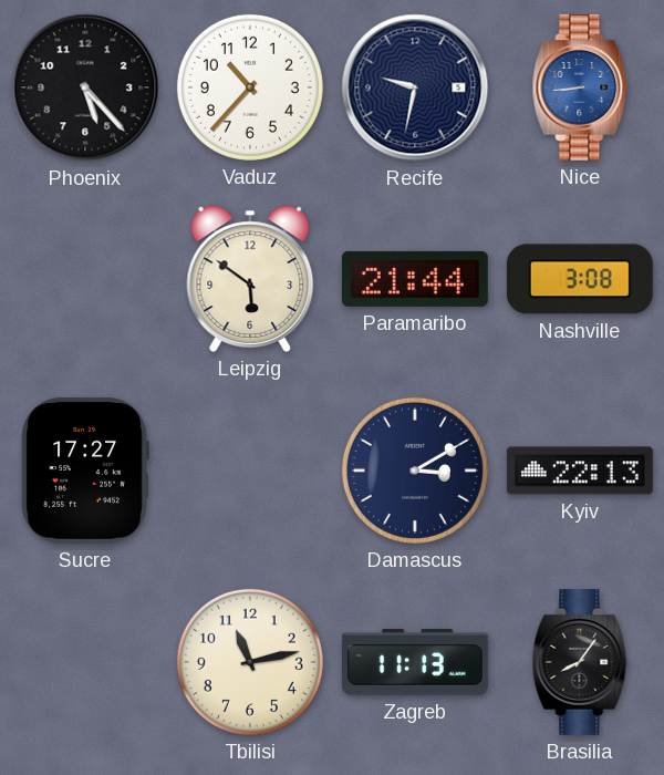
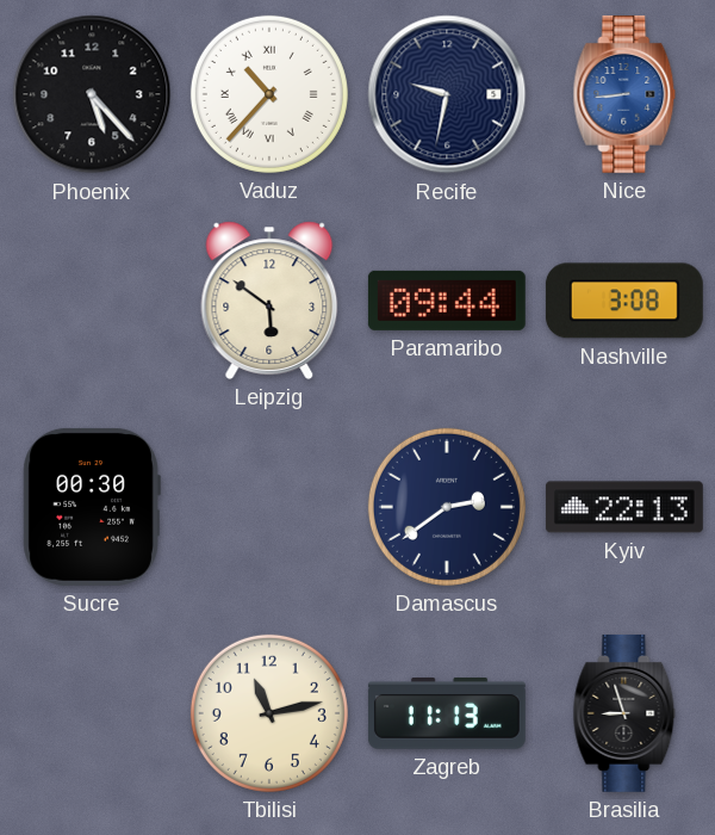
Vaduz numerals: Arabic -> Roman (269, 94)
Paramaribo: 21:44 -> 09:44 (447, 301)
Sucre: 17:27 -> 00:30 (92, 507)
Damascus: 3:10 -> 2:39 (447, 507)
Brasilia: 8:06 -> 8:57 (624, 713)
